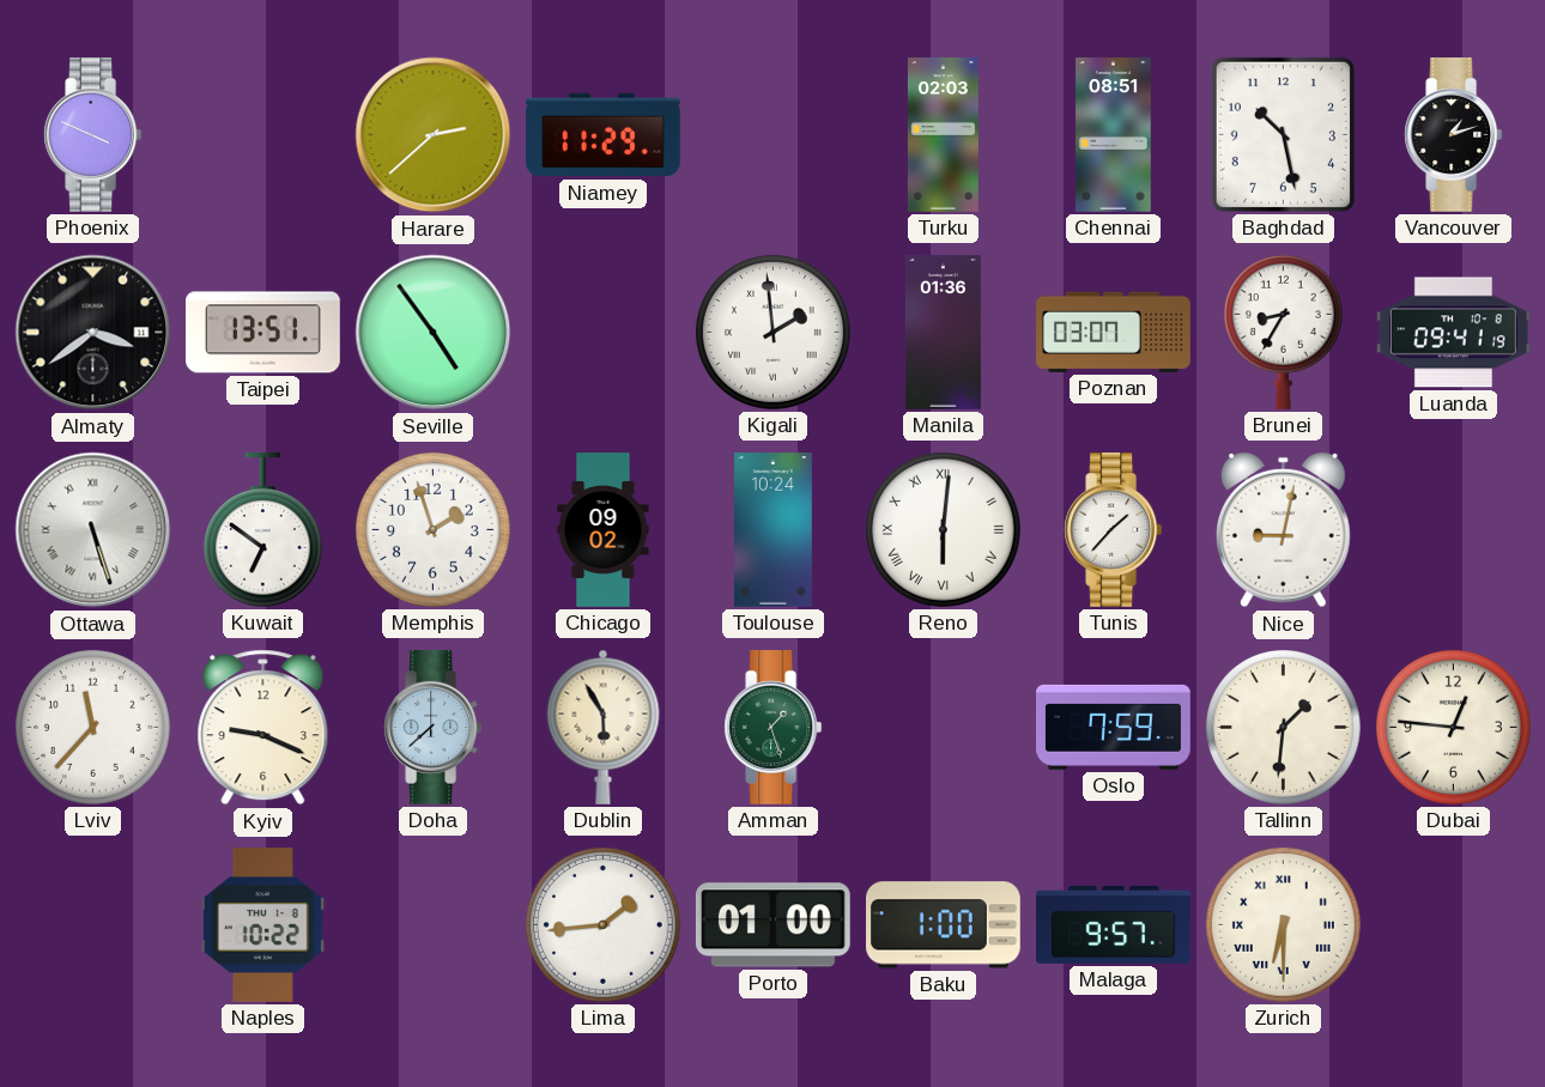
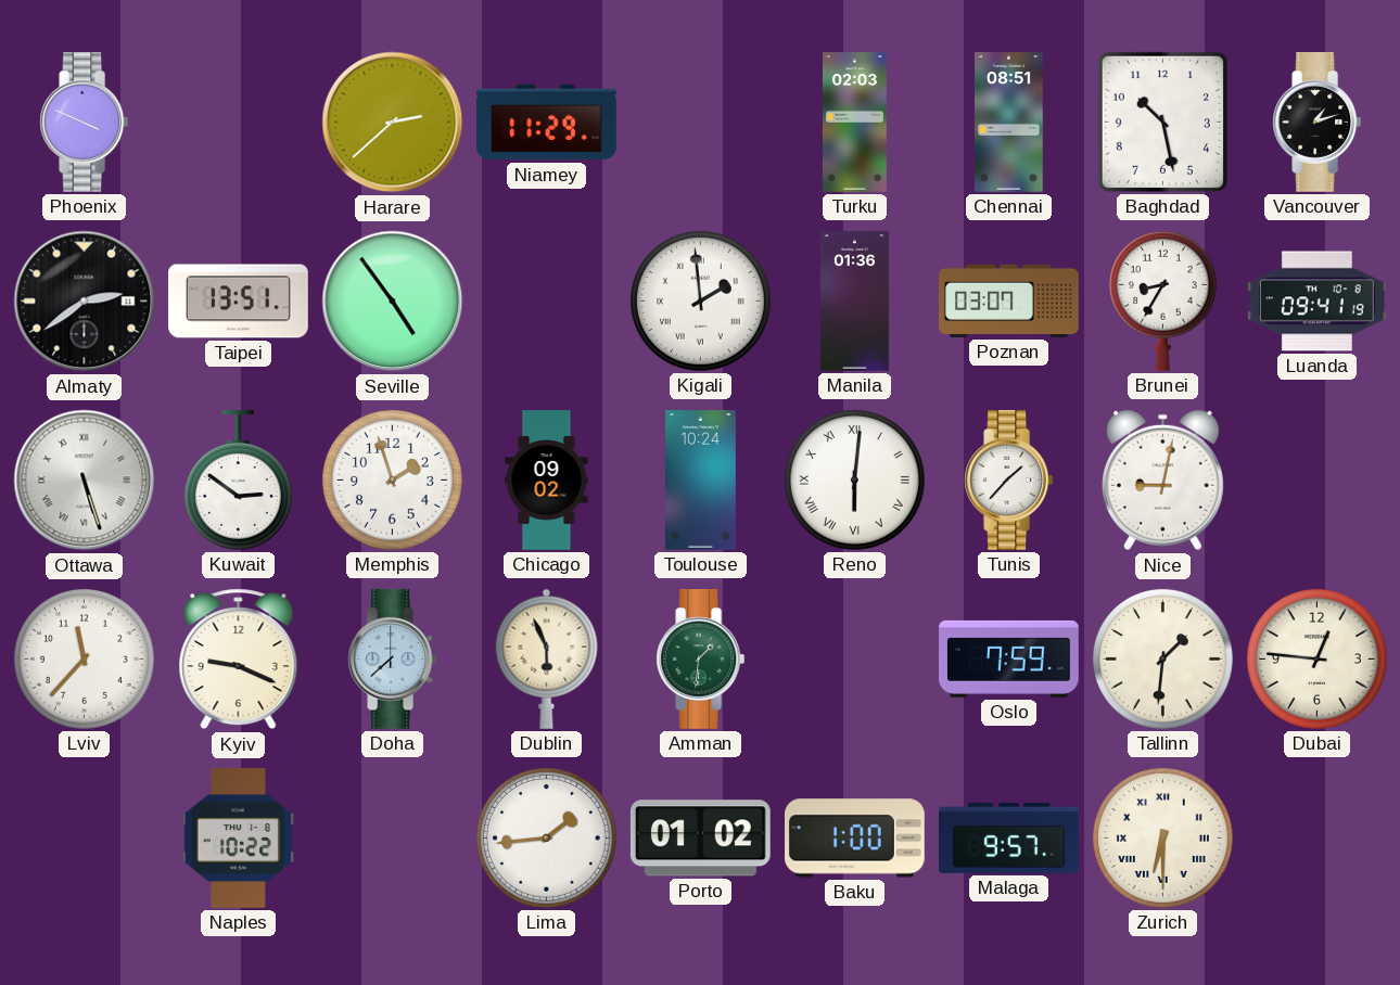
Almaty: 3:39 -> 2:39 (85, 302)
Kuwait: 6:51 -> 2:51 (238, 481)
Dublin: 5:55 -> 5:56 (547, 658)
Amman: 1:27 -> 1:31 (701, 660)
Porto: 01:00 -> 01:02 (700, 839)
